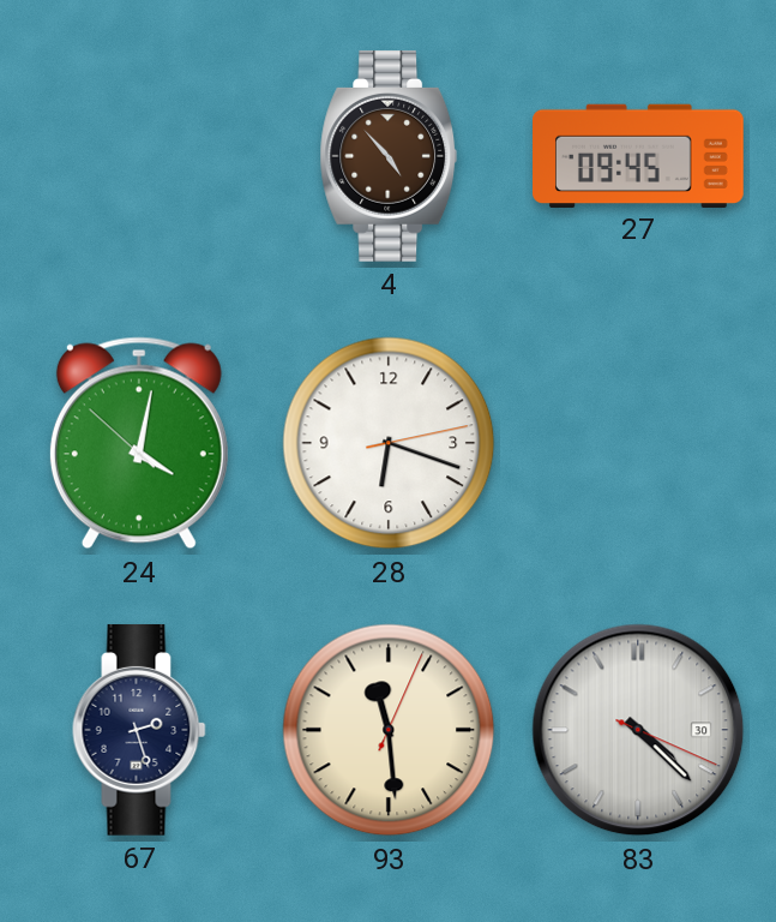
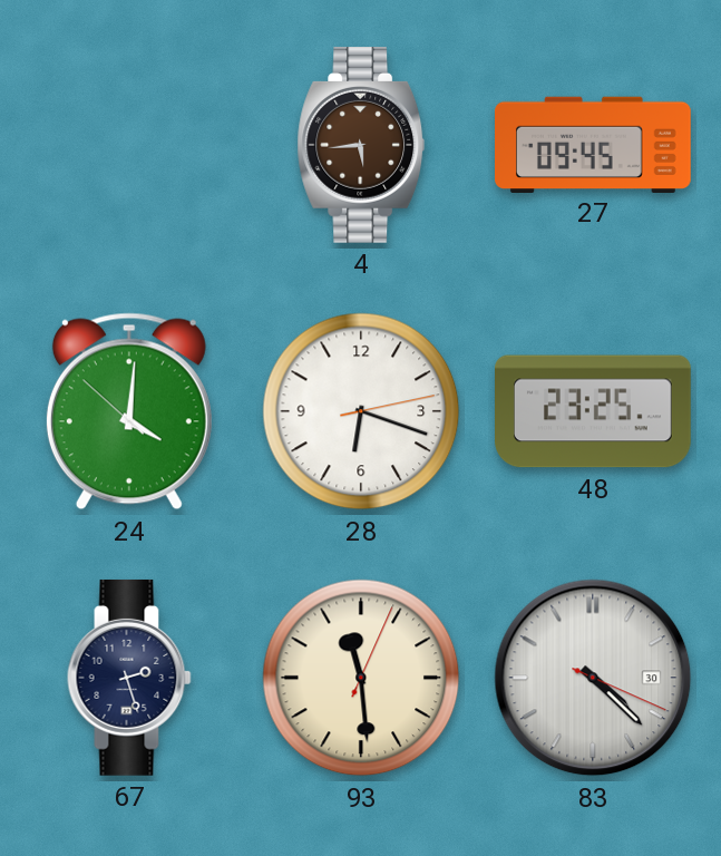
4: 4:53 -> 5:44 (361, 145)
24: 4:01 -> 4:00 (129, 411)
48: none -> 23:25 (594, 411)
